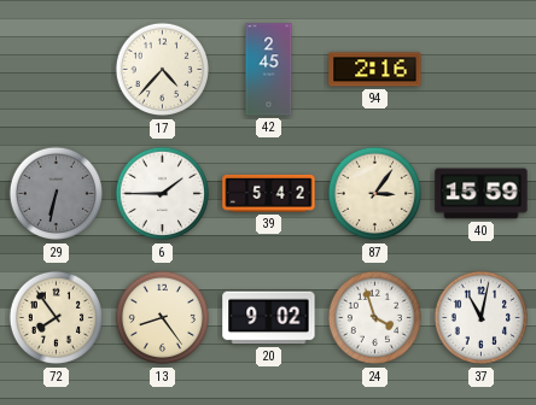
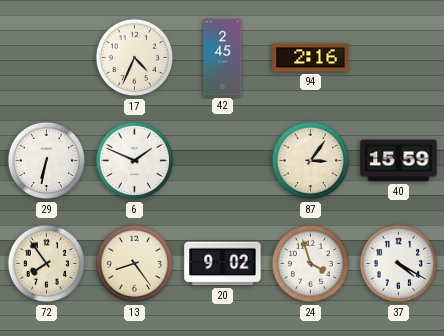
17: 4:37 -> 4:34 (135, 58)
29 dial: grey -> white (47, 161)
6: 1:45 -> 1:49 (135, 161)
39: 5:42 -> none (269, 193)
37: 11:02 -> 4:20 (399, 264)
